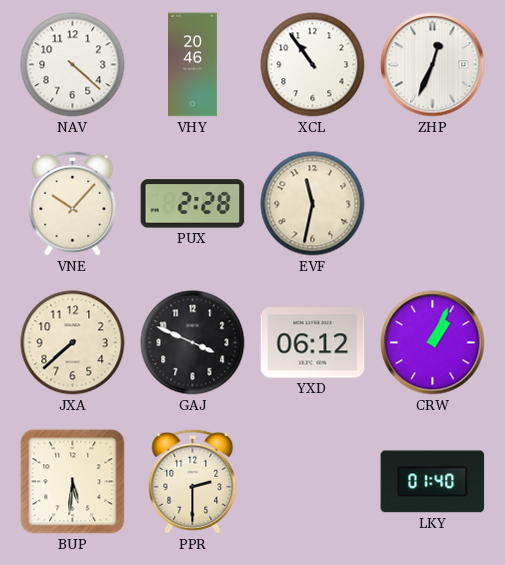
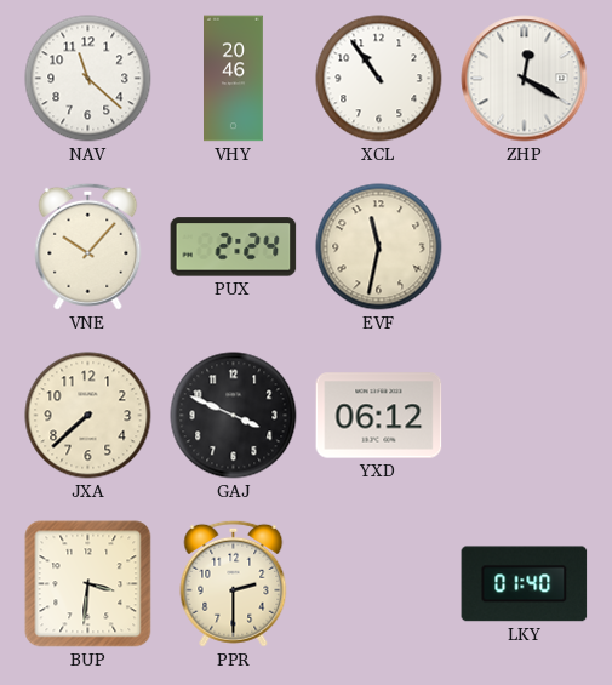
NAV: 4:22 -> 11:22 (88, 79)
ZHP: 12:34 -> 12:20 (525, 79)
PUX: 2:28 -> 2:24 (234, 247)
CRW: 1:04 -> none (433, 343)
BUP: 5:31 -> 3:31 (88, 584)
